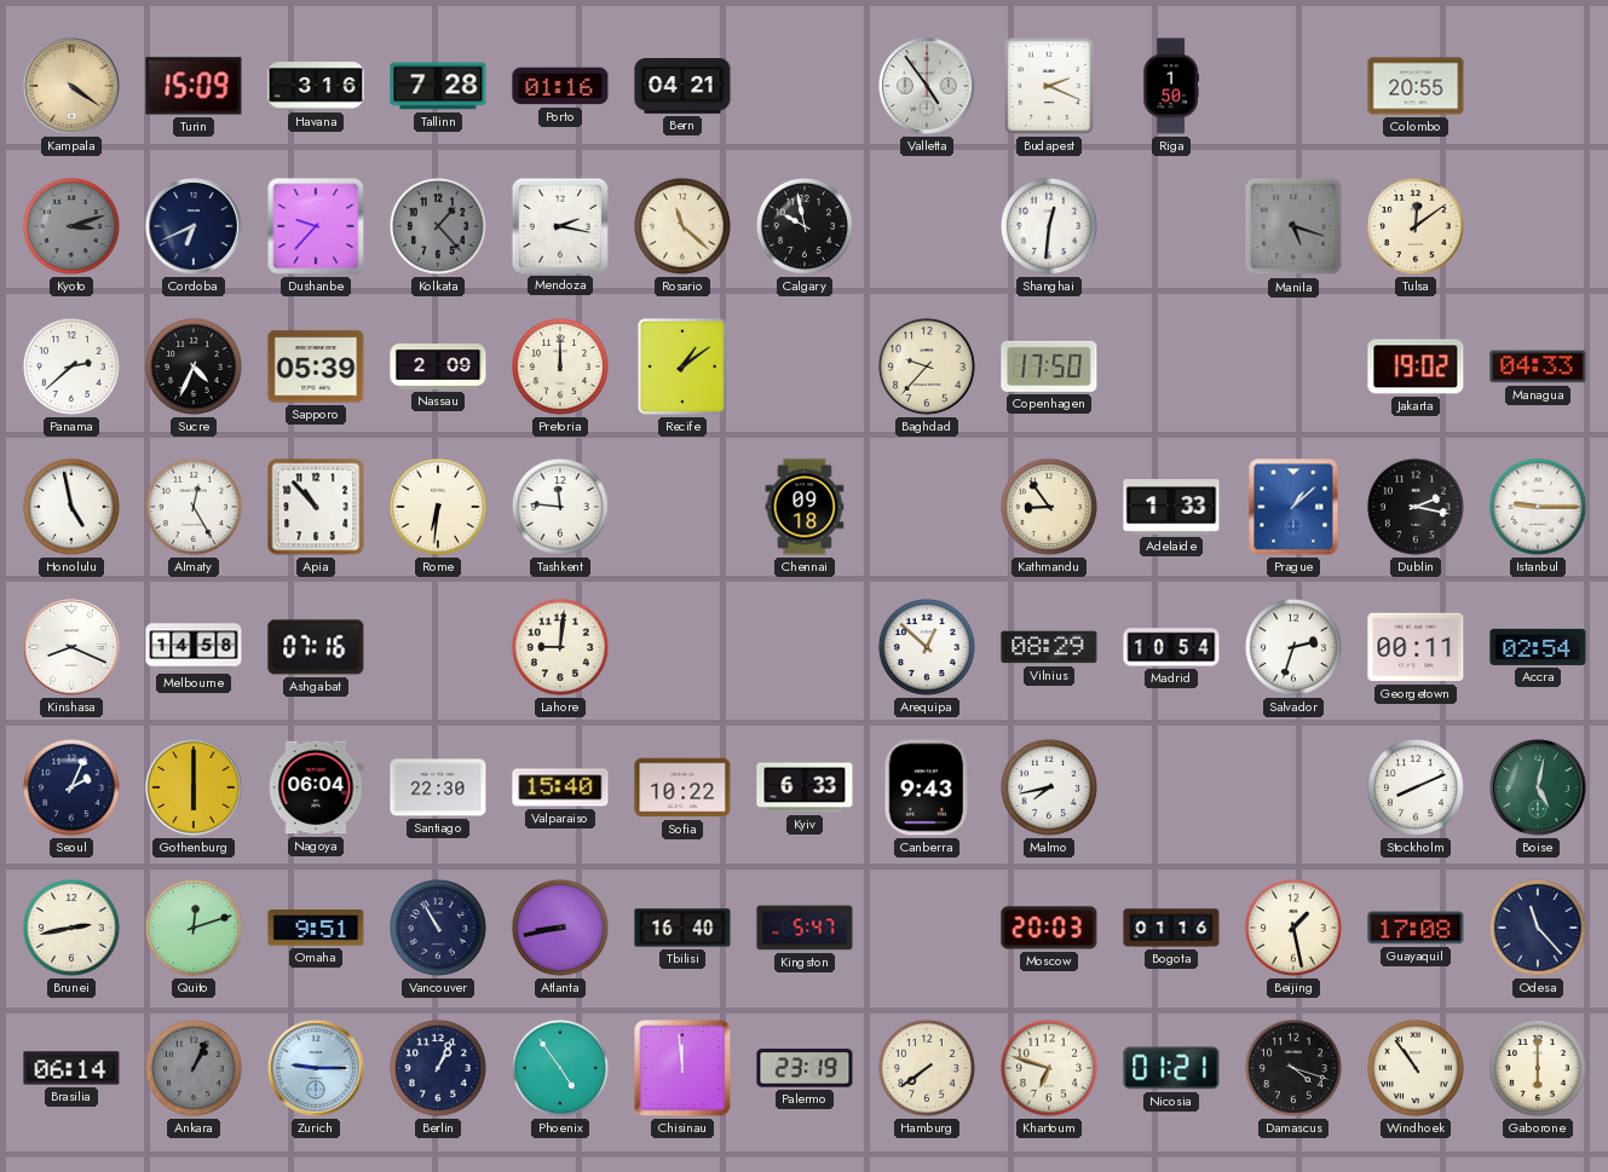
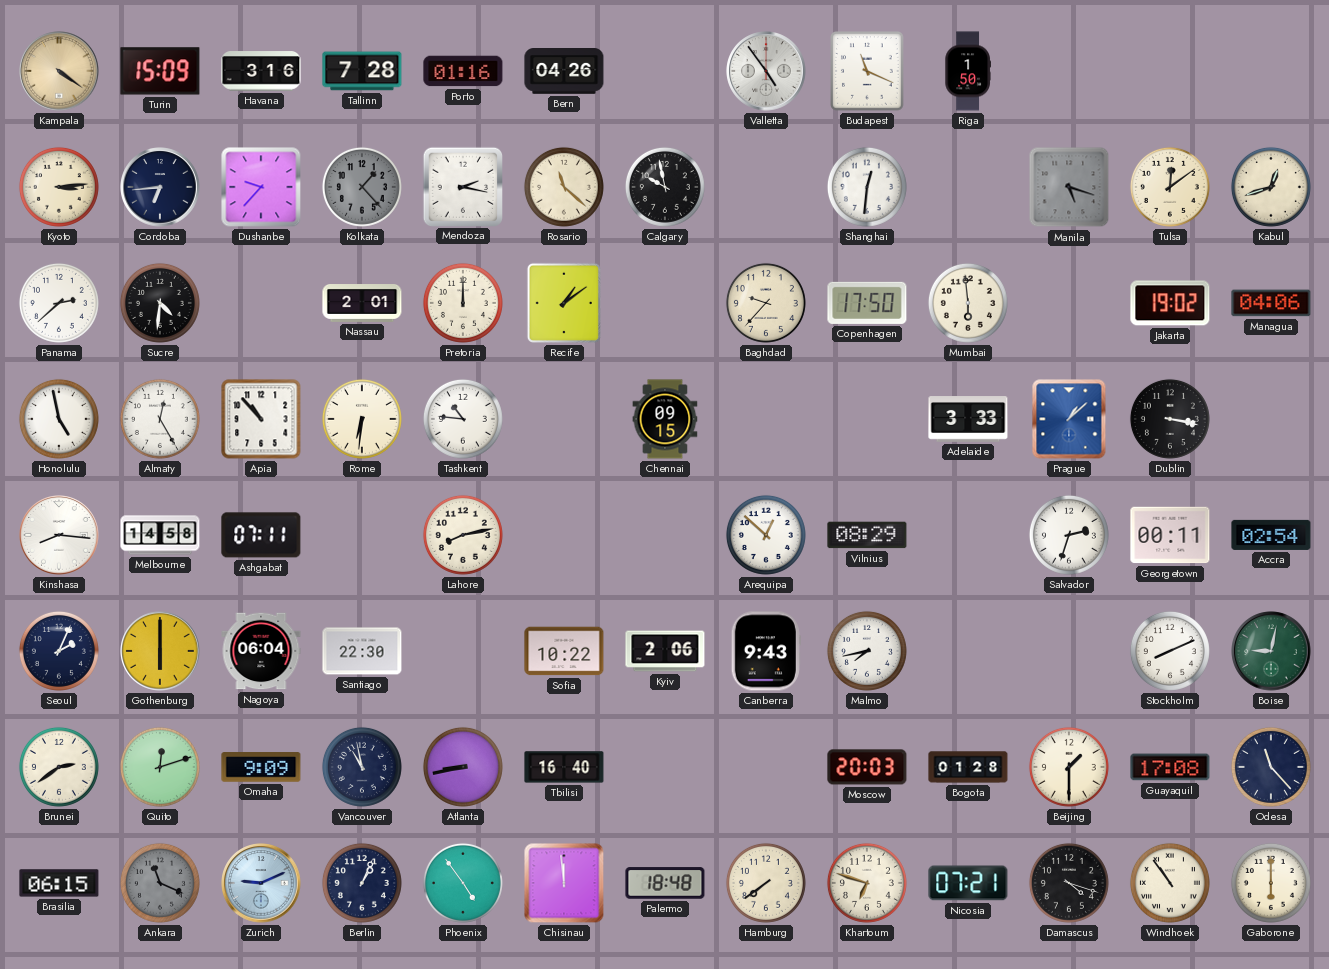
Bern: 04:21 -> 04:26 (564, 72)
Budapest: 2:19 -> 11:19 (868, 72)
Colombo: 20:55 -> none (1416, 86)
Kyoto: 3:12 -> 3:14 (59, 187)
Kyoto dial: grey -> cream (59, 187)
Cordoba: 6:41 -> 6:44 (160, 187)
Kabul: none -> 12:42 (1271, 187)
Sucre: 4:34 -> 4:31 (160, 303)
Sapporo: 05:39 -> none (316, 366)
Nassau: 2:09 -> 2:01 (362, 304)
Mumbai: none -> 5:59 (968, 303)
Managua: 04:33 -> 04:06 (1271, 303)
Tashkent: 11:46 -> 10:46 (463, 419)
Chennai: 09:18 -> 09:15 (665, 419)
Kathmandu: 8:54 -> none (1049, 507)
Adelaide: 1:33 -> 3:33 (968, 419)
Dublin: 2:17 -> 3:17 (1170, 419)
Istanbul: 9:15 -> none (1538, 507)
Kinshasa: 8:19 -> 8:16 (59, 535)
Ashgabat: 07:16 -> 07:11 (261, 535)
Lahore: 9:01 -> 8:13 (463, 535)
Madrid: 10:54 -> none (1171, 647)
Valparaiso: 15:40 -> none (560, 787)
Kyiv: 6:33 -> 2:06 (665, 651)
Boise: 5:02 -> 9:02 (1271, 651)
Brunei: 2:43 -> 2:39 (59, 767)
Omaha: 9:51 -> 9:09 (261, 767)
Vancouver: 10:55 -> 10:58 (362, 767)
Kingston: 5:47 -> none (805, 928)
Bogota: 01:16 -> 01:28 (968, 767)
Beijing: 1:28 -> 1:30 (1069, 767)
Brasilia: 06:14 -> 06:15 (59, 883)
Ankara: 1:04 -> 11:19 (160, 883)
Zurich: 9:15 -> 9:11 (261, 883)
Palermo: 23:19 -> 18:48 (665, 883)
Nicosia: 01:21 -> 07:21 (968, 883)
